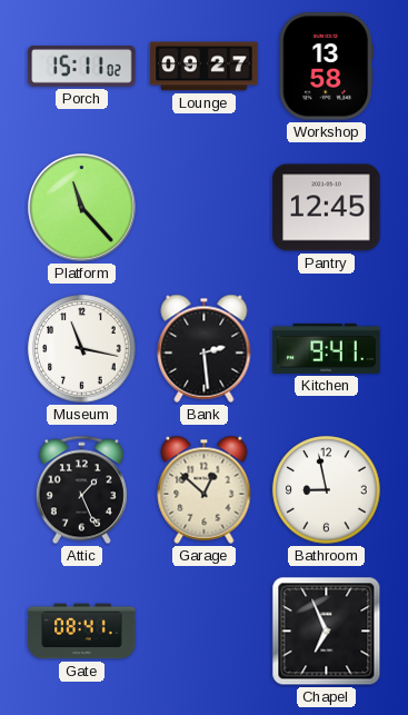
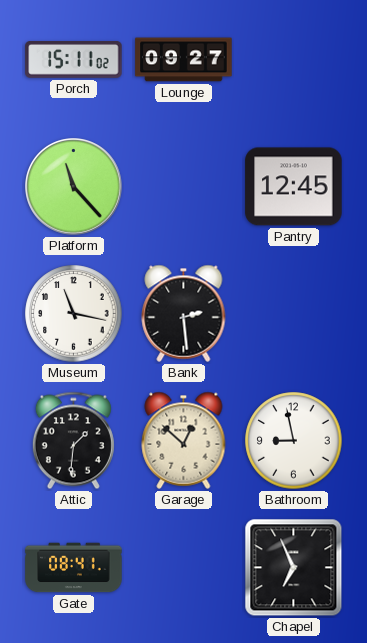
Workshop: 13:58 -> none (327, 67)
Kitchen: 9:41 -> none (327, 348)
Attic: 1:26 -> 1:31 (73, 441)
